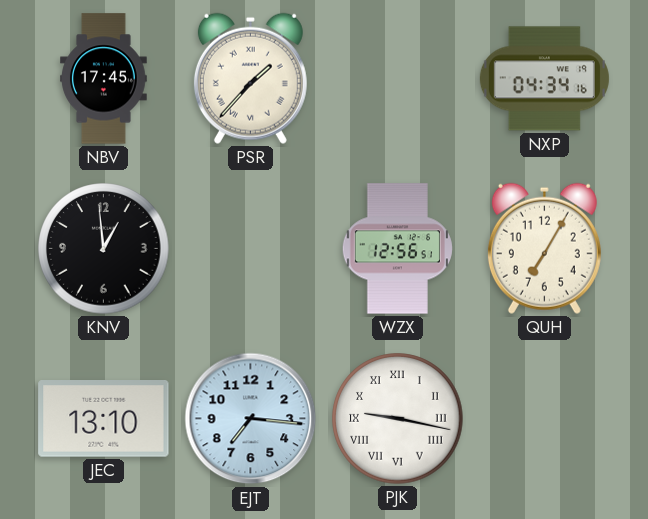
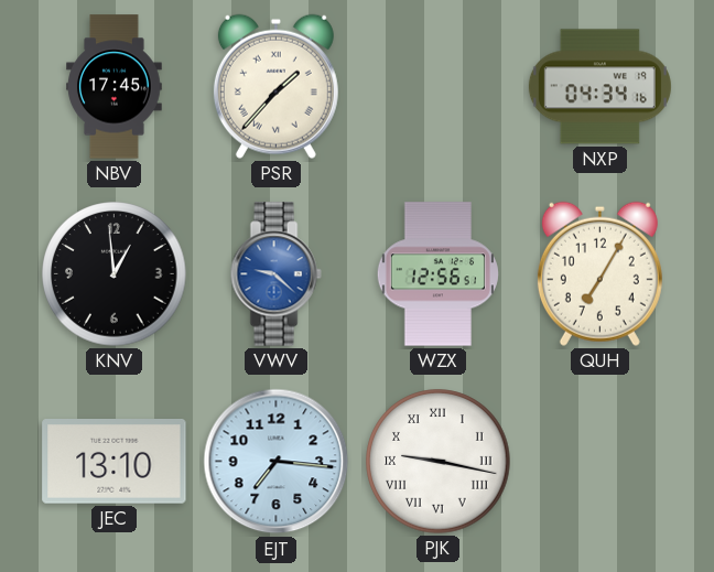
VWV: none -> 9:22 (275, 274)
